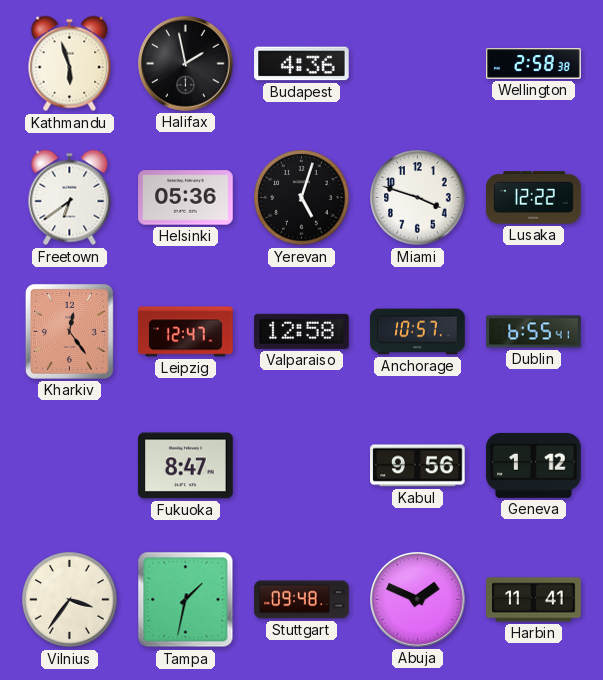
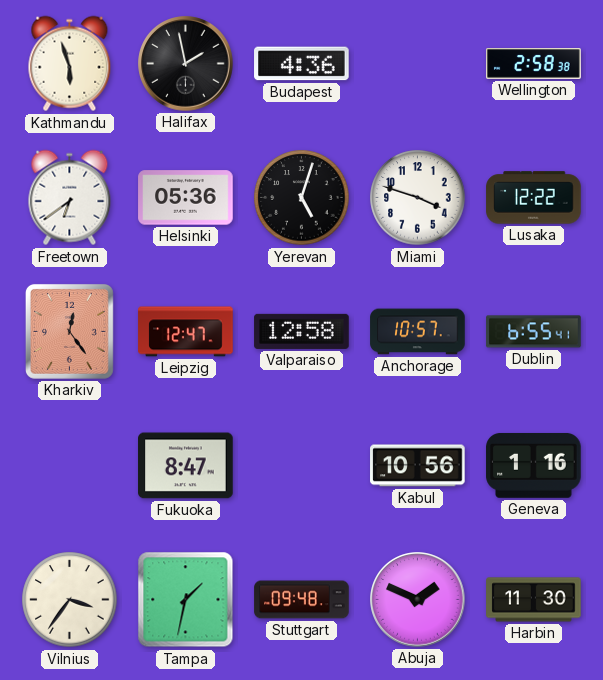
Kabul: 9:56 -> 10:56 (418, 466)
Geneva: 1:12 -> 1:16 (534, 465)
Harbin: 11:41 -> 11:30 (534, 600)
